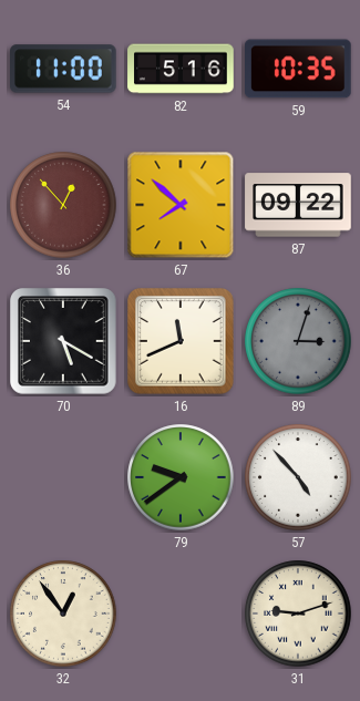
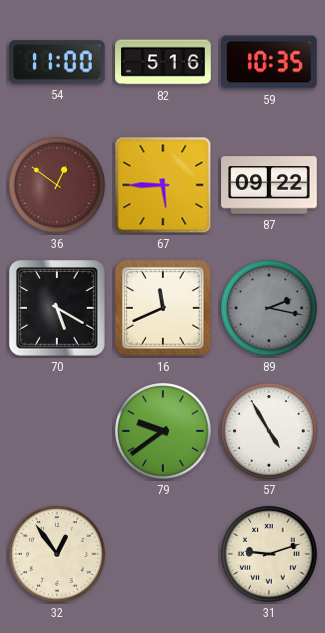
36: 12:53 -> 12:51 (57, 185)
67: 7:52 -> 5:45 (163, 185)
89: 3:03 -> 2:17 (269, 308)
57: 4:53 -> 4:55 (269, 431)
